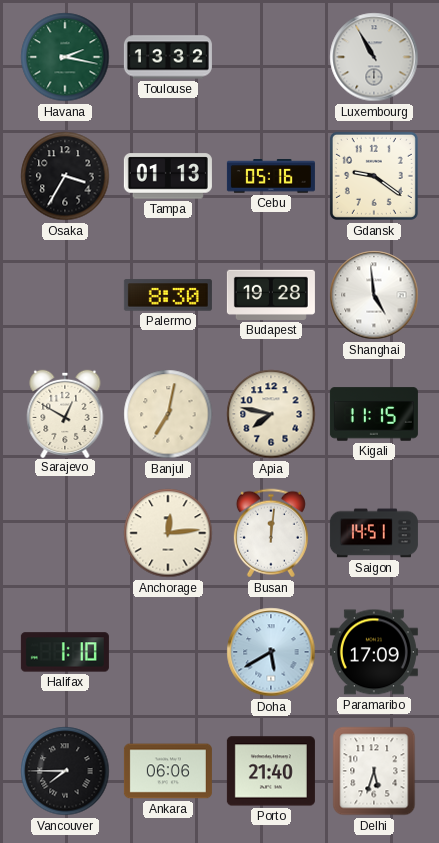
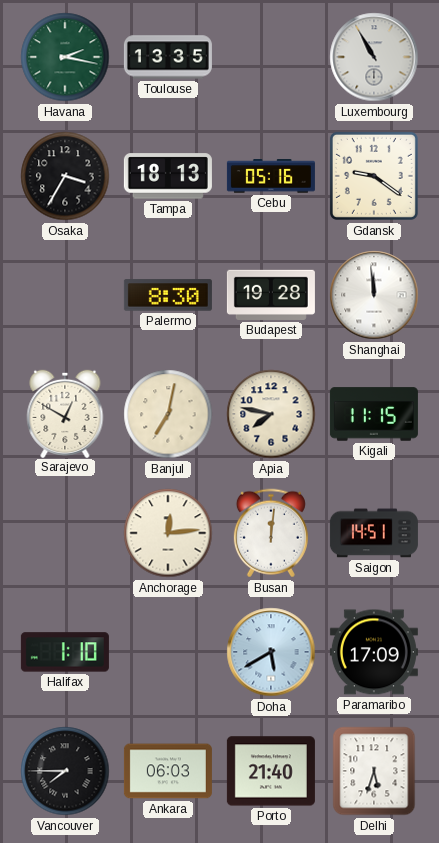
Toulouse: 13:32 -> 13:35 (168, 57)
Tampa: 01:13 -> 18:13 (168, 176)
Shanghai: 4:59 -> 11:59 (374, 295)
Ankara: 06:06 -> 06:03 (168, 771)
